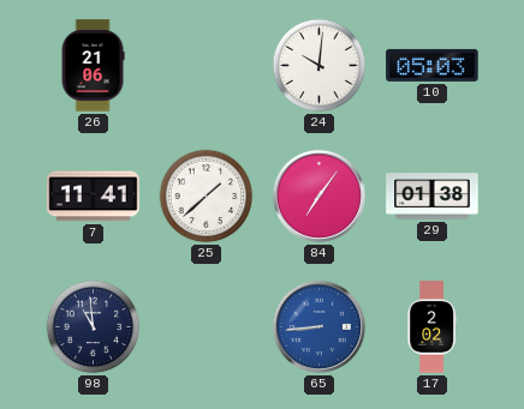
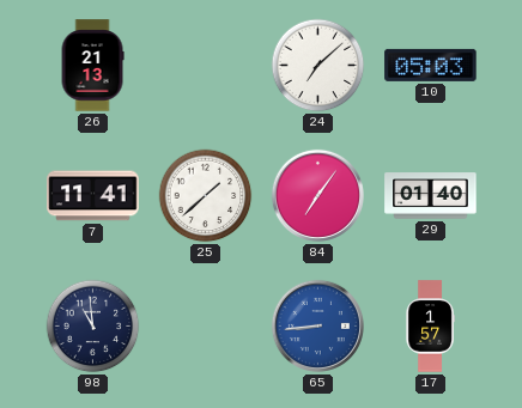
26: 21:06 -> 21:13 (92, 66)
24: 10:01 -> 7:08 (318, 66)
29: 01:38 -> 01:40 (431, 196)
17: 2:02 -> 1:57 (430, 327)
